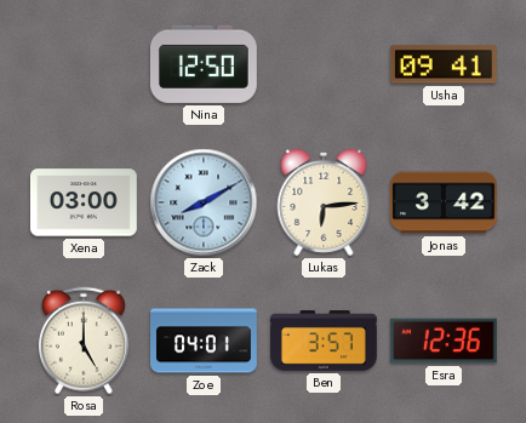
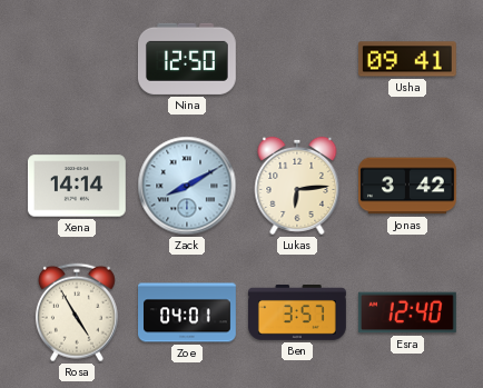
Xena: 03:00 -> 14:14 (77, 186)
Rosa: 5:00 -> 4:55 (77, 312)
Esra: 12:36 -> 12:40 (407, 312)
